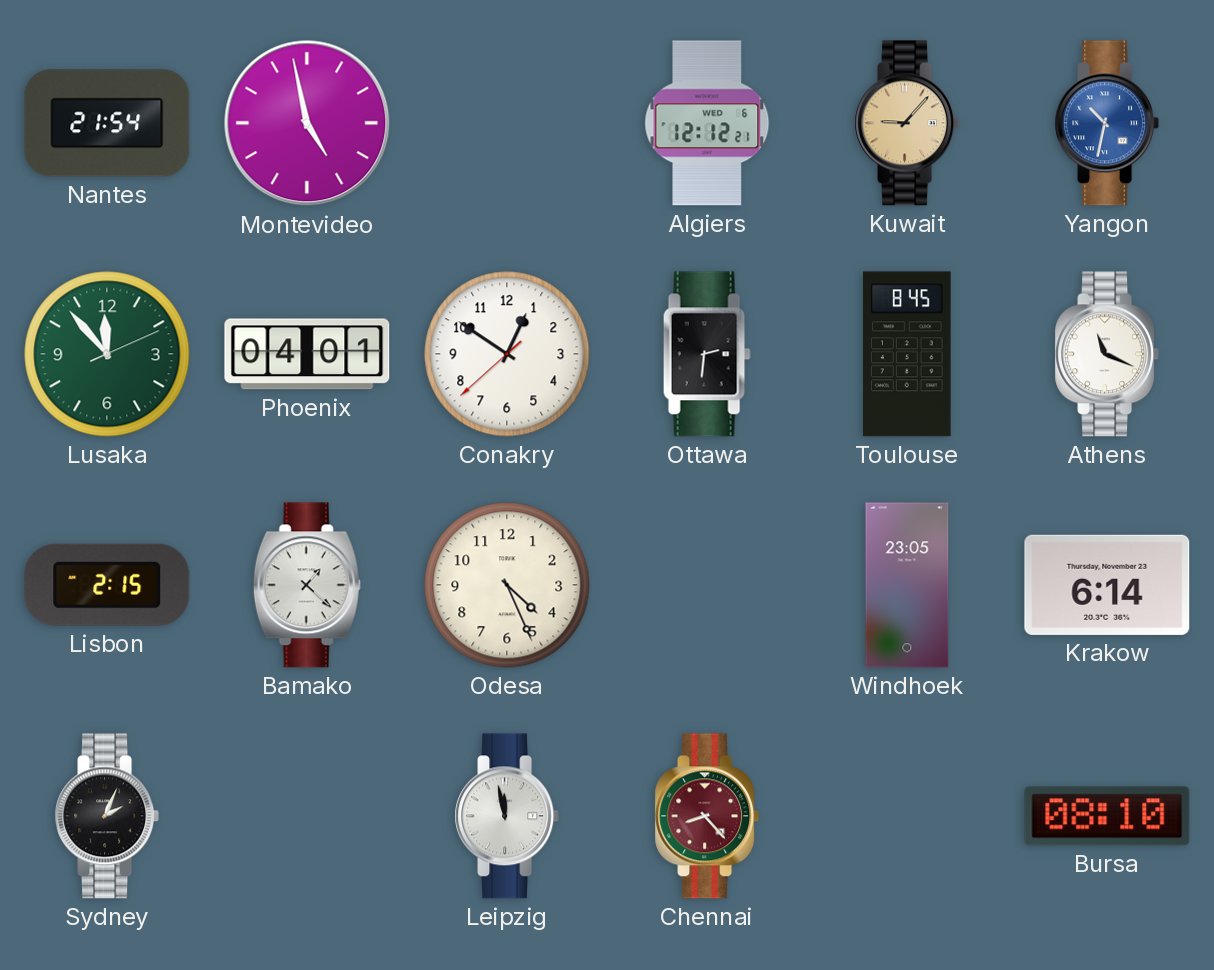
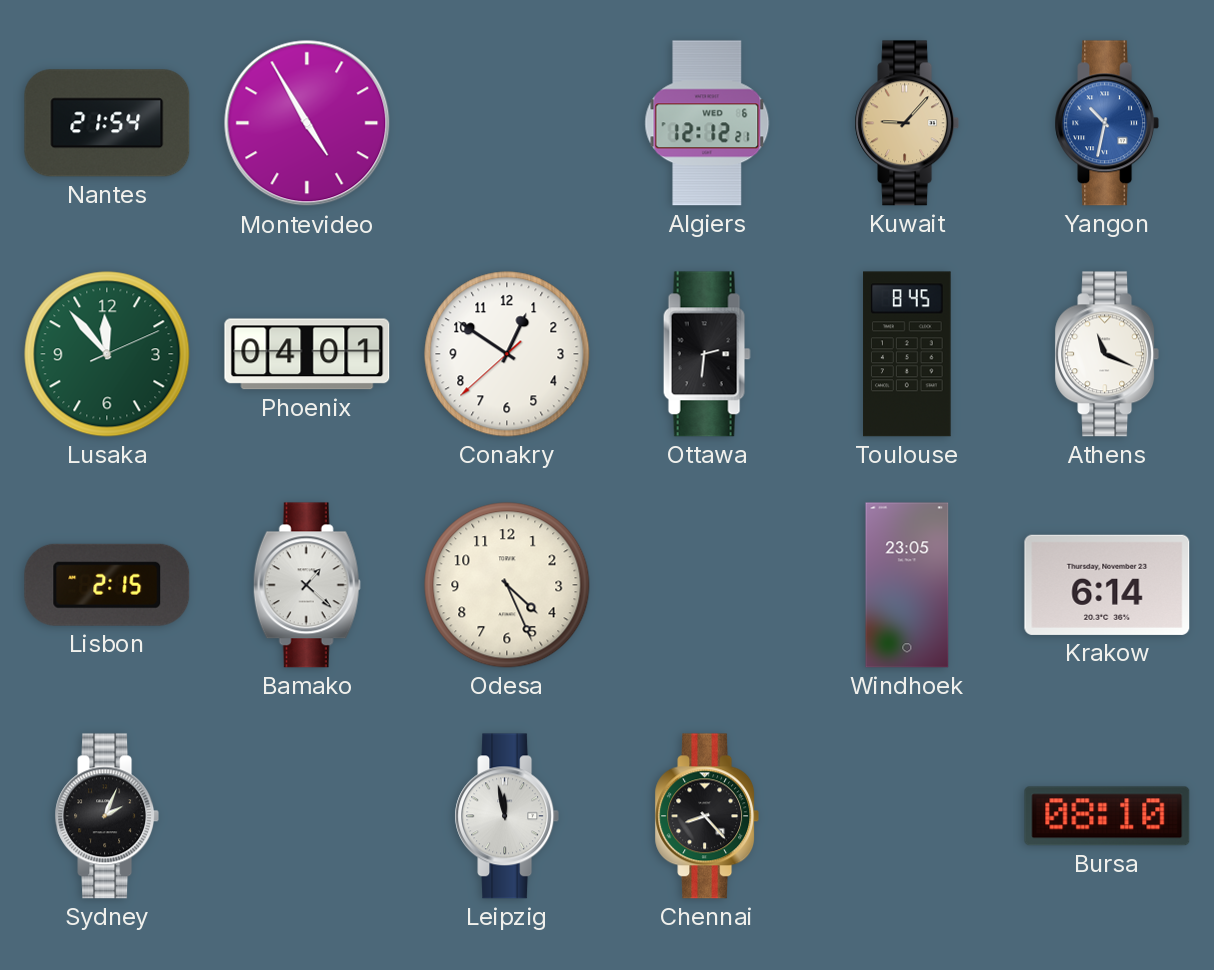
Montevideo: 4:58 -> 4:55 (307, 123)
Chennai dial: burgundy -> black (707, 816)
